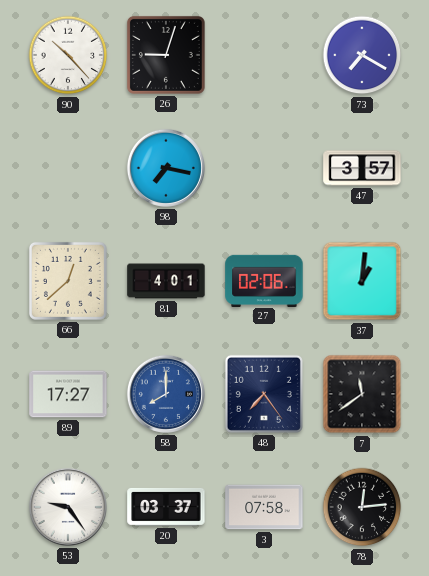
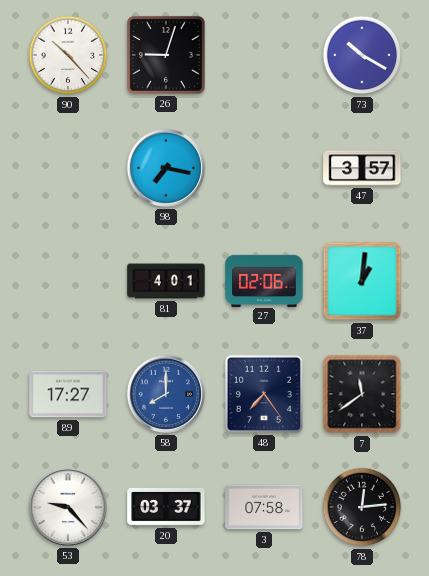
73: 7:20 -> 10:20 (362, 55)
66: 12:38 -> none (68, 281)
53: 9:24 -> 9:23 (68, 507)
